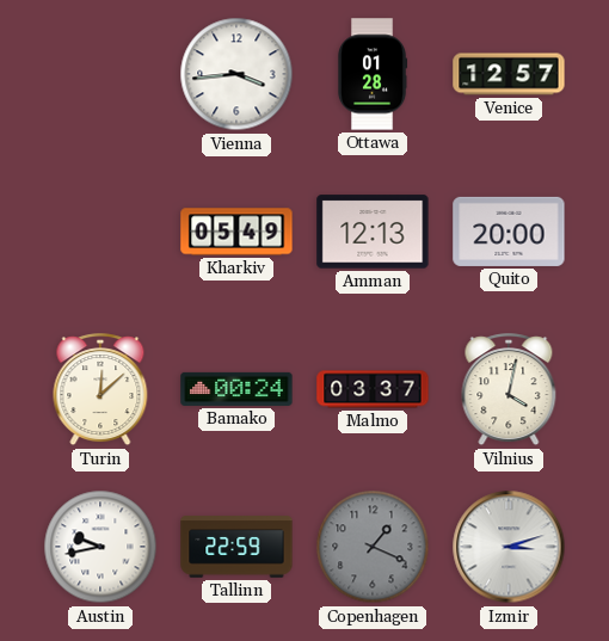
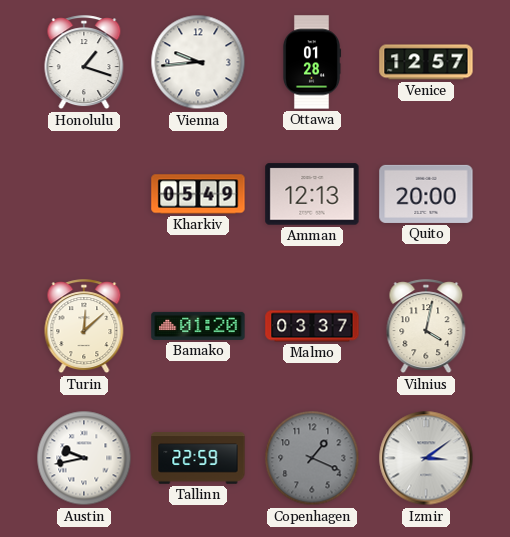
Honolulu: none -> 1:18 (84, 63)
Vienna: 3:44 -> 9:44 (198, 62)
Bamako: 00:24 -> 01:20 (198, 326)
Izmir: 3:12 -> 3:09 (426, 458)
